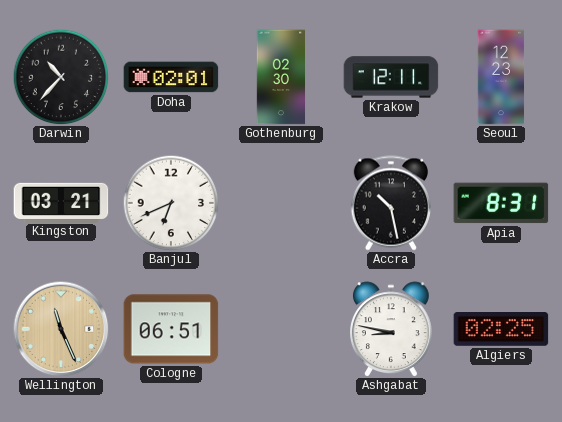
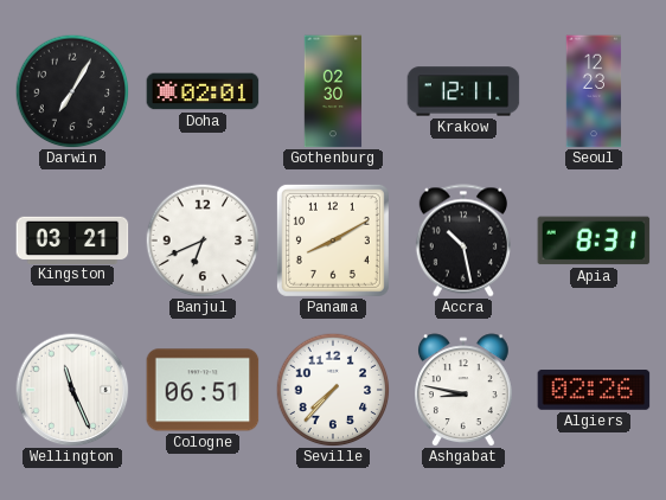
Darwin: 10:37 -> 7:05 (72, 91)
Panama: none -> 8:10 (333, 241)
Wellington dial: champagne -> white (72, 390)
Seville: none -> 7:37 (333, 390)
Algiers: 02:25 -> 02:26 (594, 391)
